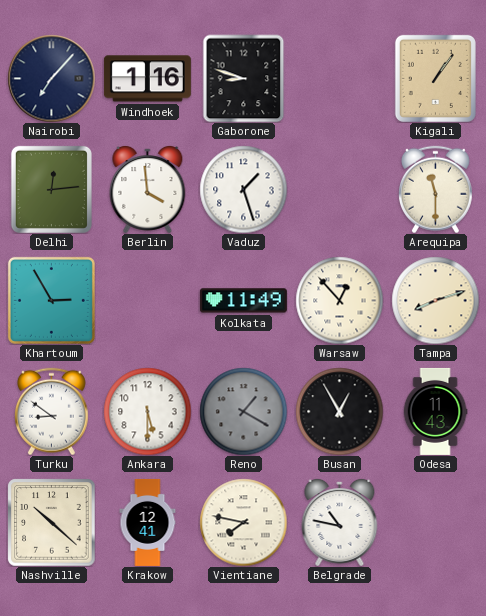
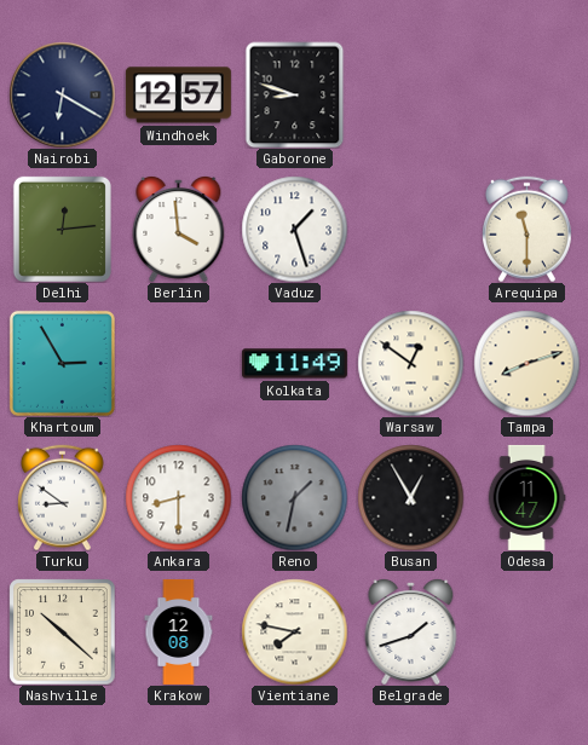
Nairobi: 7:07 -> 6:20 (62, 94)
Windhoek: 1:16 -> 12:57 (178, 96)
Kigali: 1:06 -> none (435, 78)
Warsaw: 12:53 -> 12:51 (410, 363)
Ankara: 5:30 -> 8:30 (178, 497)
Reno: 1:20 -> 1:32 (294, 497)
Odesa: 11:43 -> 11:47 (526, 497)
Krakow: 12:41 -> 12:08 (179, 631)
Belgrade: 10:47 -> 1:42 (411, 631)
